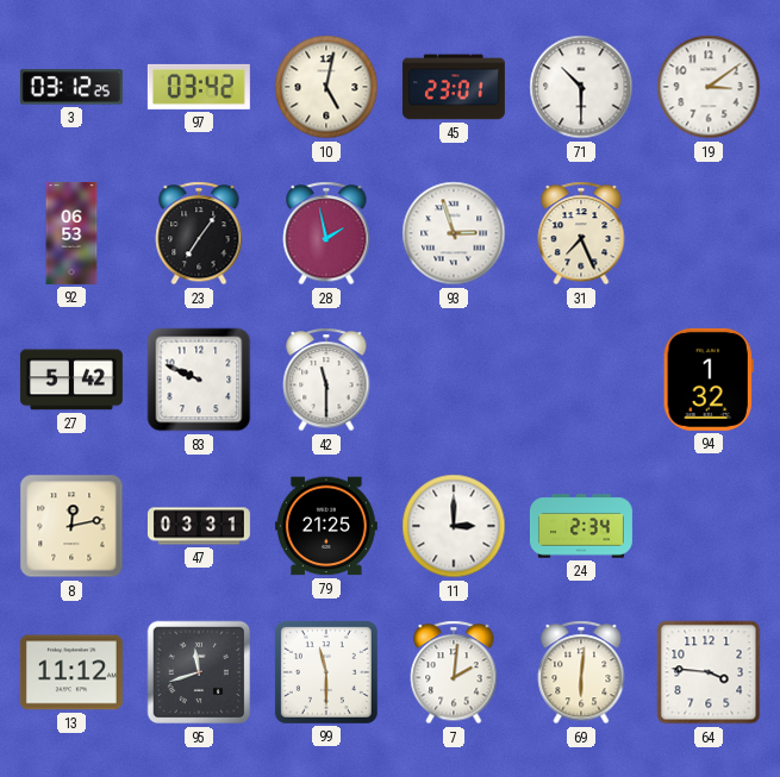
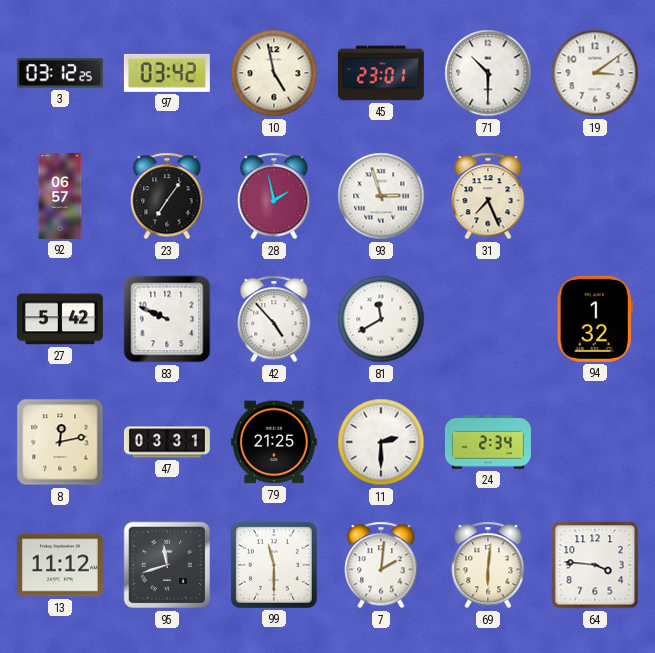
10: 5:02 -> 4:58 (274, 73)
92: 06:53 -> 06:57 (60, 196)
42: 11:30 -> 4:53 (274, 319)
81: none -> 11:40 (381, 319)
11: 3:00 -> 2:30 (381, 442)
